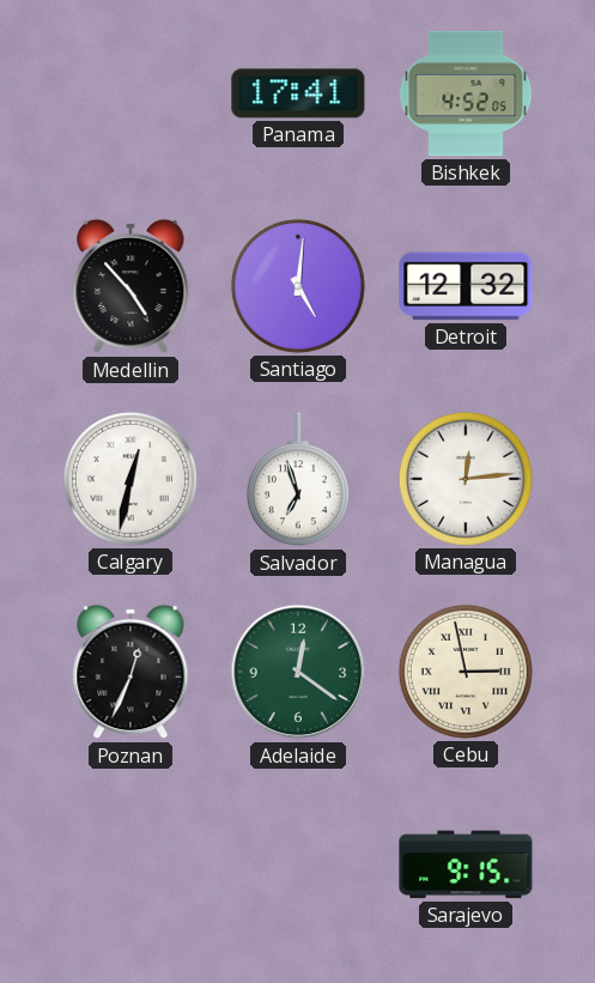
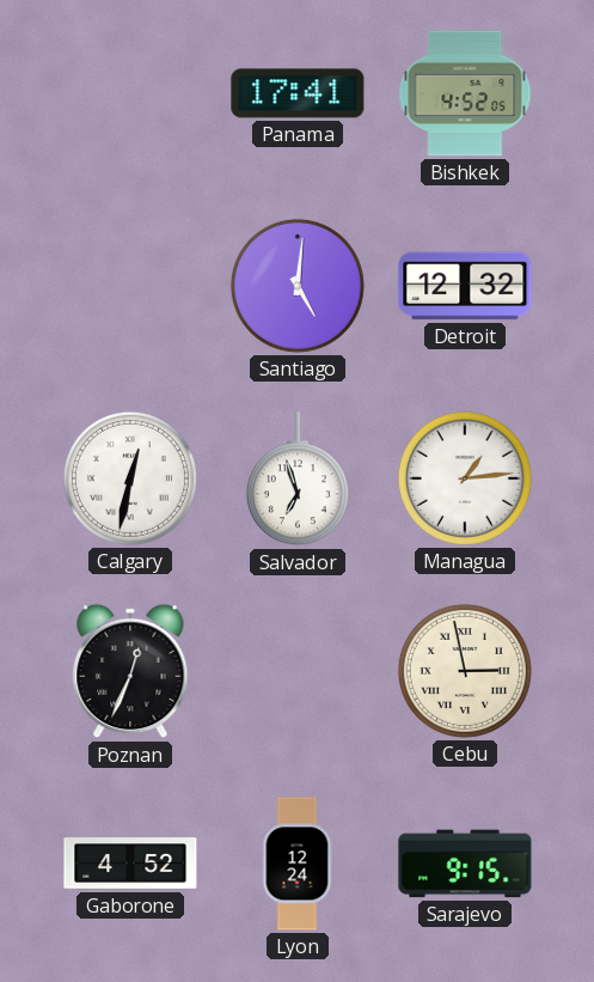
Medellin: 4:53 -> none (130, 286)
Managua: 12:14 -> 1:14 (465, 478)
Adelaide: 12:21 -> none (298, 672)
Gaborone: none -> 4:52 (130, 864)
Lyon: none -> 12:24 (298, 864)
